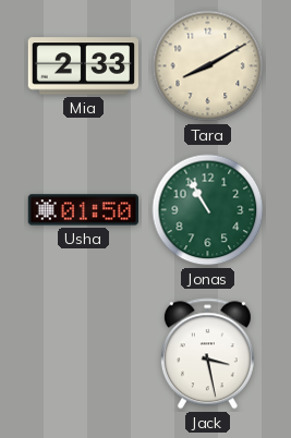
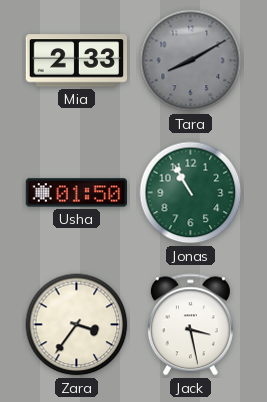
Tara dial: cream -> grey (191, 61)
Zara: none -> 3:36 (77, 325)
